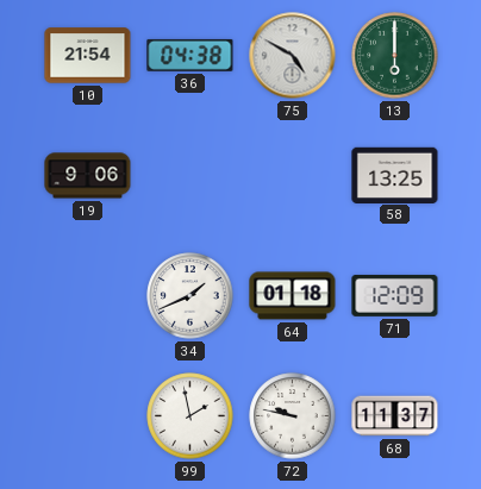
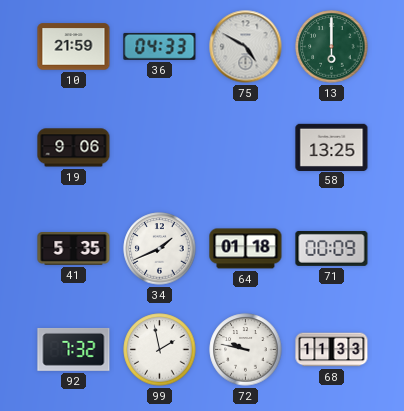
10: 21:54 -> 21:59 (74, 47)
36: 04:38 -> 04:33 (160, 46)
41: none -> 5:35 (74, 249)
71: 12:09 -> 00:09 (332, 248)
92: none -> 7:32 (74, 349)
68: 11:37 -> 11:33 (332, 350)
